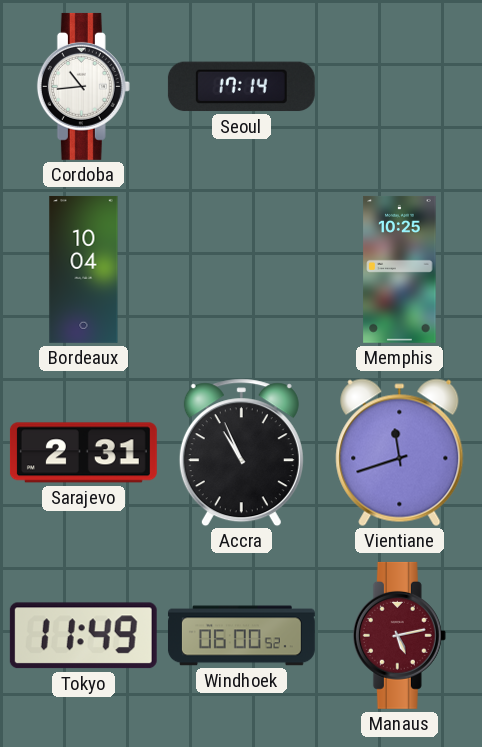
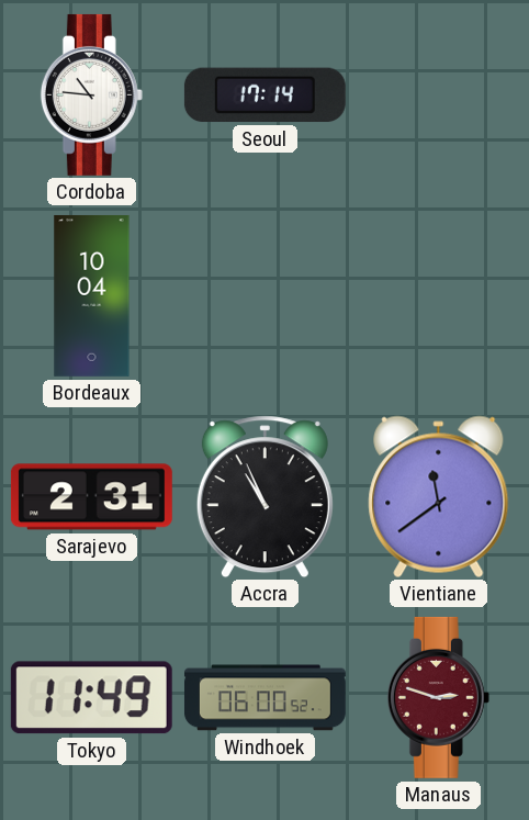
Cordoba: 10:44 -> 10:46 (91, 94)
Memphis: 10:25 -> none (400, 269)
Vientiane: 11:42 -> 11:39 (439, 497)
Manaus: 5:13 -> 2:48 (438, 697)
